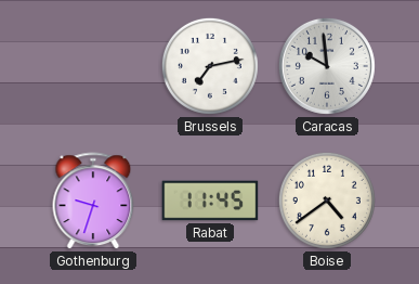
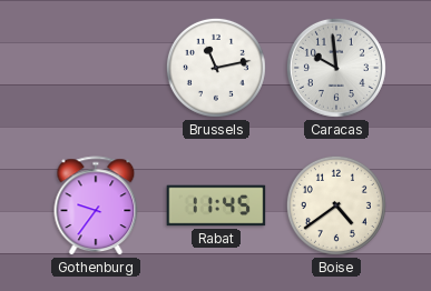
Brussels: 7:13 -> 11:13 (216, 68)
Gothenburg: 9:33 -> 9:36 (96, 207)
